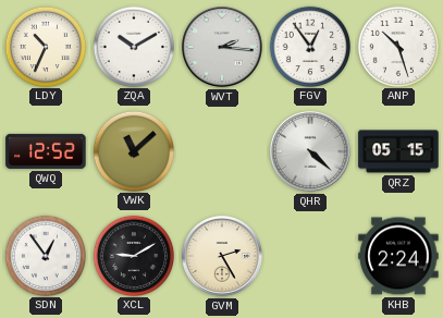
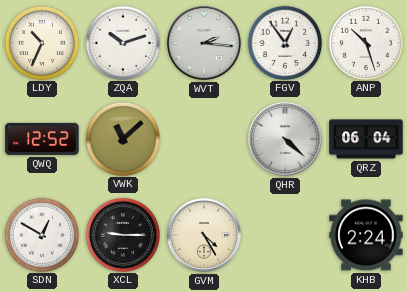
ZQA: 10:10 -> 10:12 (122, 42)
QRZ: 05:15 -> 06:04 (366, 139)
SDN: 12:54 -> 12:50 (41, 234)
XCL: 9:10 -> 9:15 (122, 234)
GVM: 2:25 -> 4:25 (205, 236)
